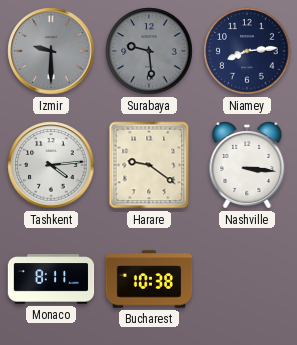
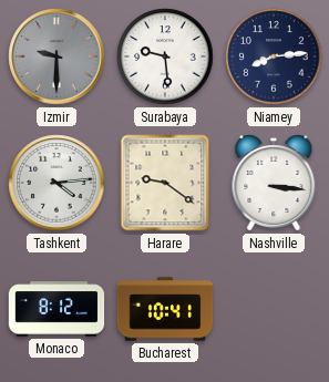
Surabaya dial: grey -> white (165, 56)
Monaco: 8:11 -> 8:12 (56, 309)
Bucharest: 10:38 -> 10:41 (165, 309)
